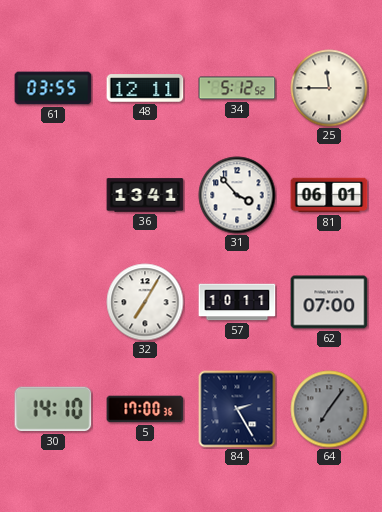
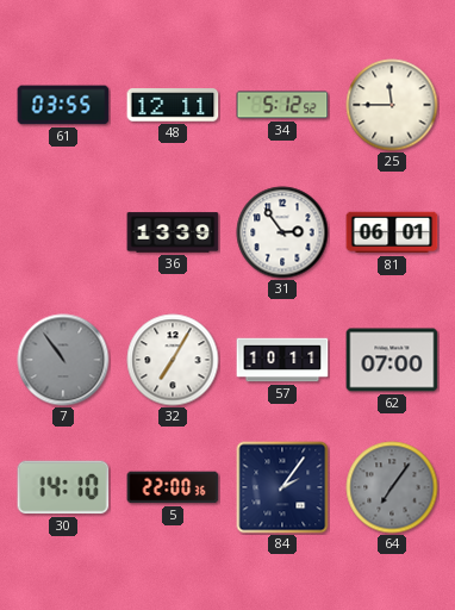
36: 13:41 -> 13:39 (173, 232)
31: 3:53 -> 2:54 (282, 232)
7: none -> 10:54 (63, 360)
5: 17:00 -> 22:00 (173, 487)
84: 2:25 -> 2:06 (282, 487)
